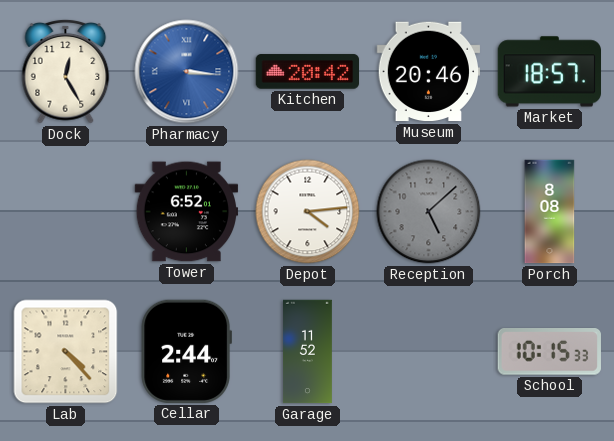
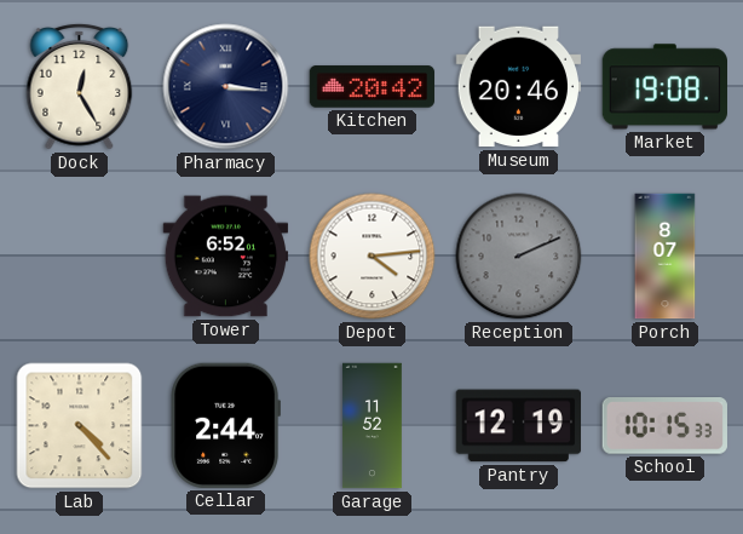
Pharmacy dial: blue -> navy (226, 87)
Market: 18:57 -> 19:08 (664, 87)
Reception: 5:08 -> 2:11 (519, 257)
Porch: 8:08 -> 8:07 (666, 257)
Pantry: none -> 12:19 (518, 426)
